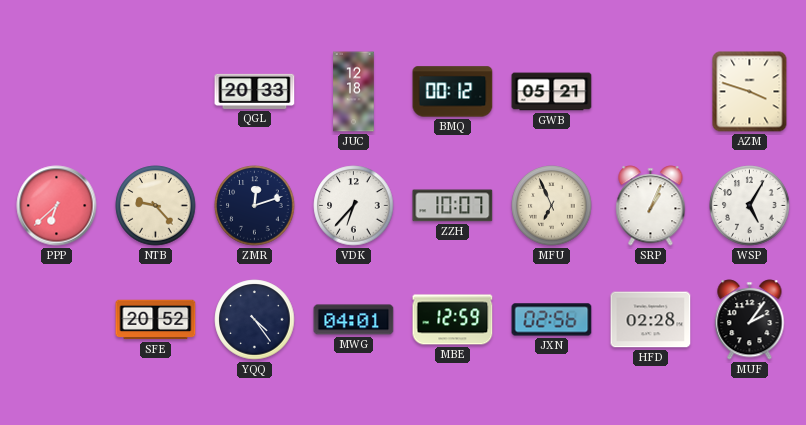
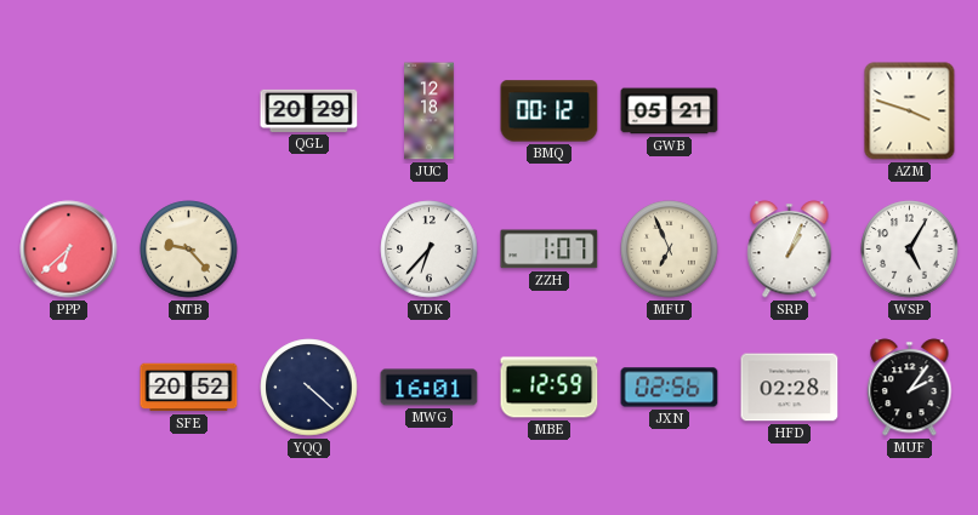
QGL: 20:33 -> 20:29 (309, 110)
ZMR: 12:12 -> none (255, 206)
ZZH: 10:07 -> 1:07 (550, 250)
YQQ: 4:24 -> 4:22 (309, 388)
MWG: 04:01 -> 16:01 (430, 388)
